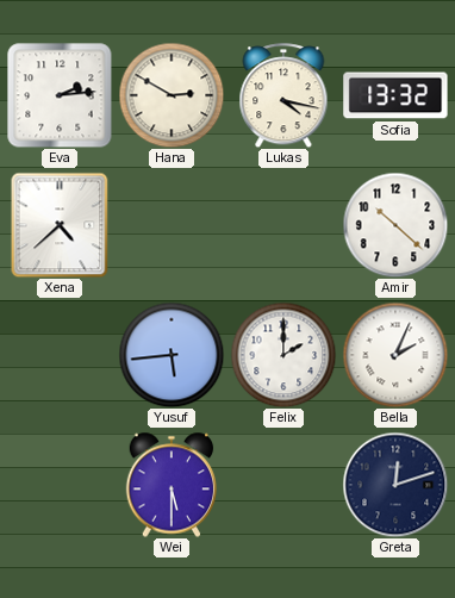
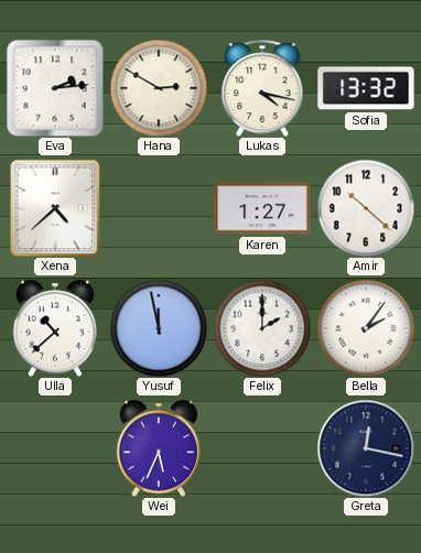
Karen: none -> 1:27 (262, 208)
Ulla: none -> 10:38 (55, 328)
Yusuf: 5:44 -> 11:58 (159, 328)
Bella: 2:04 -> 2:06 (366, 328)
Wei: 5:30 -> 5:34 (159, 448)
Greta: 12:12 -> 12:17 (366, 448)
